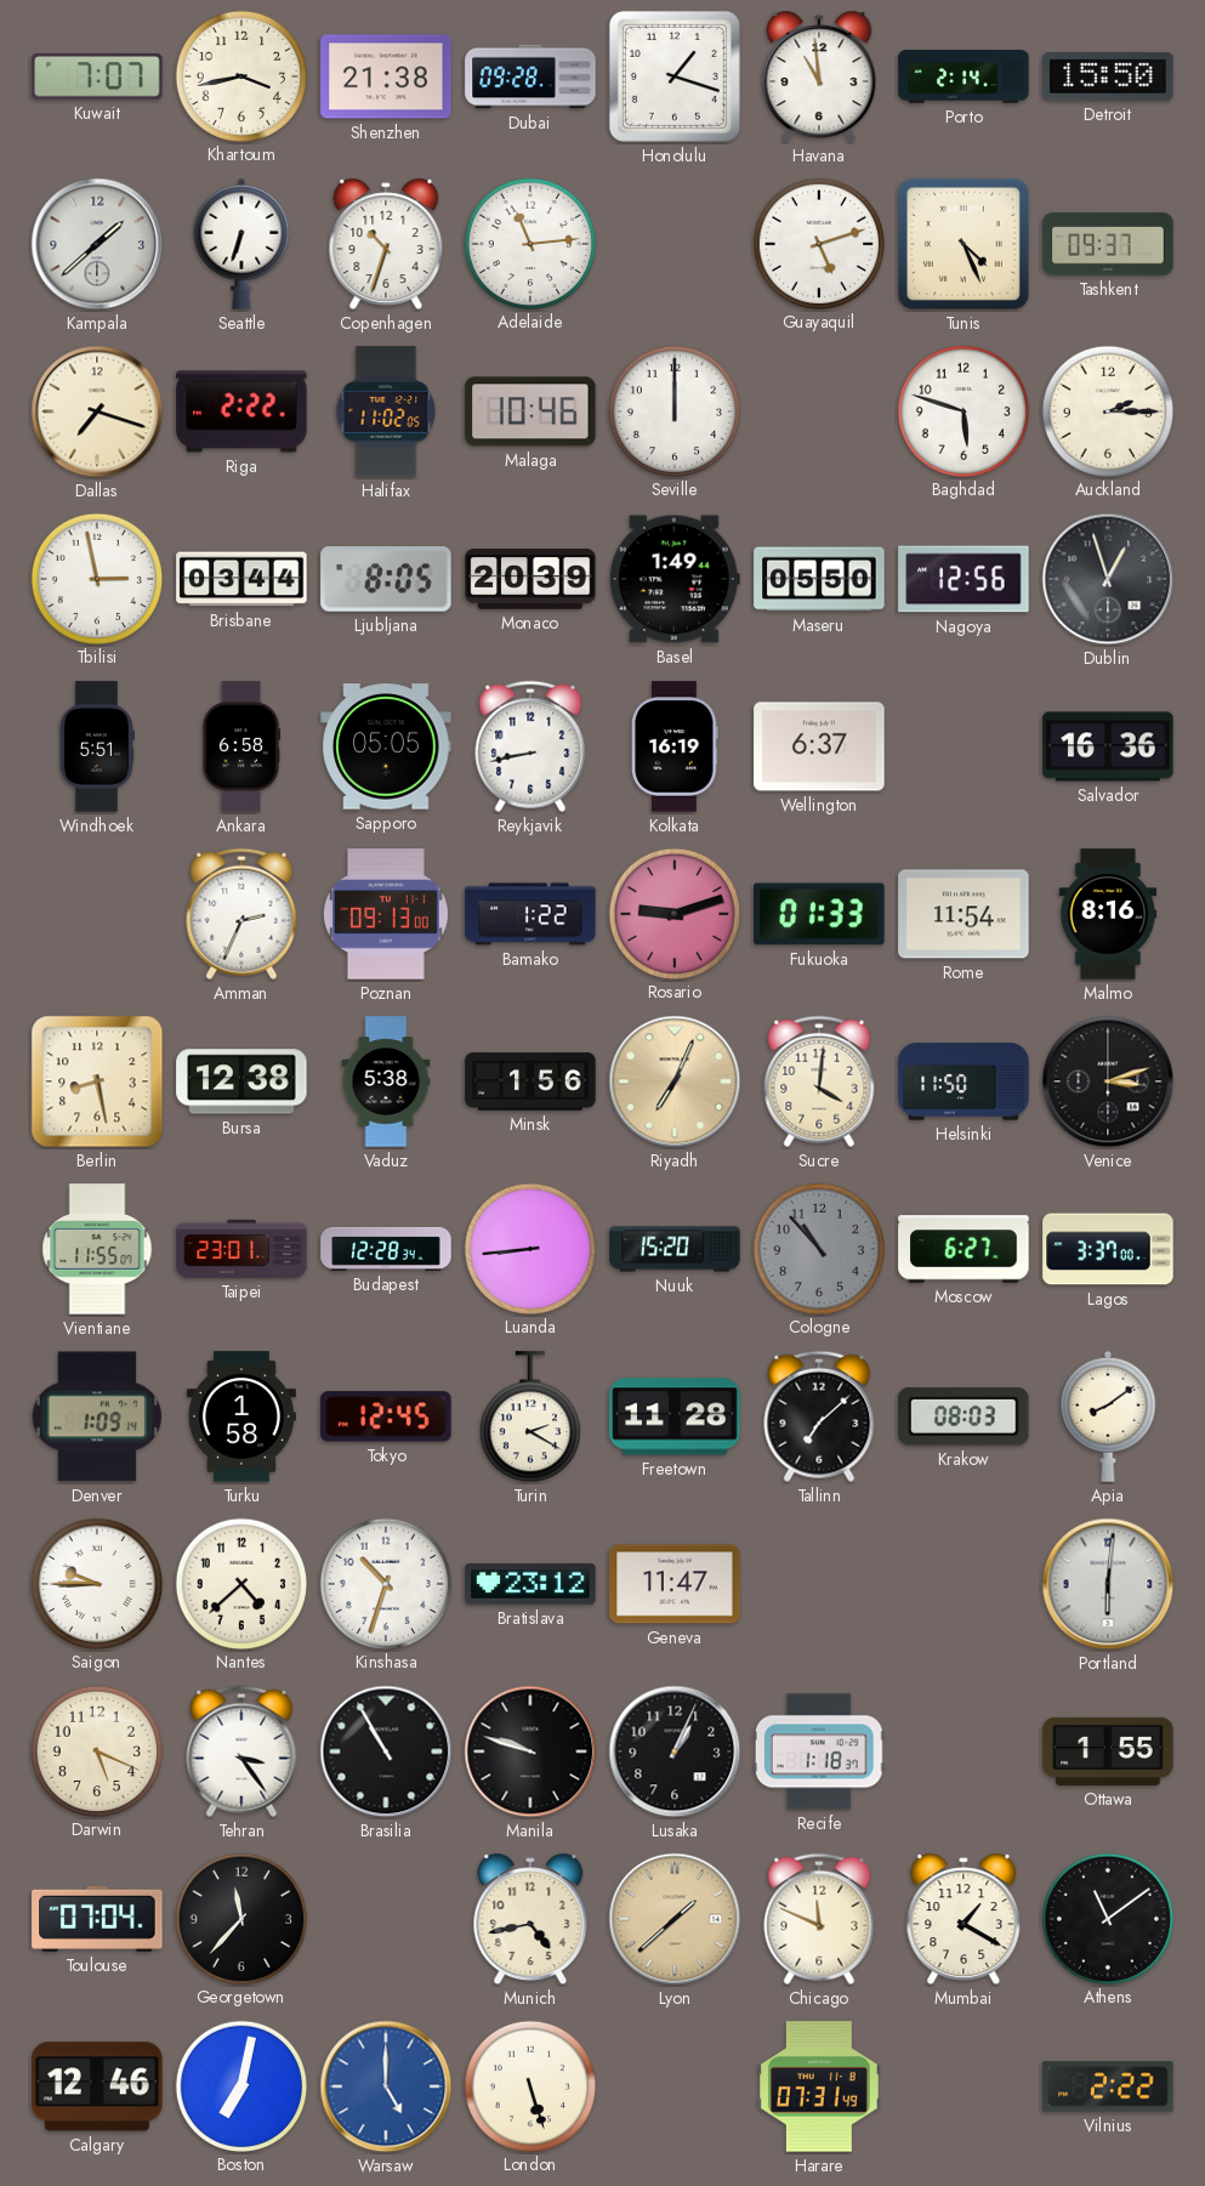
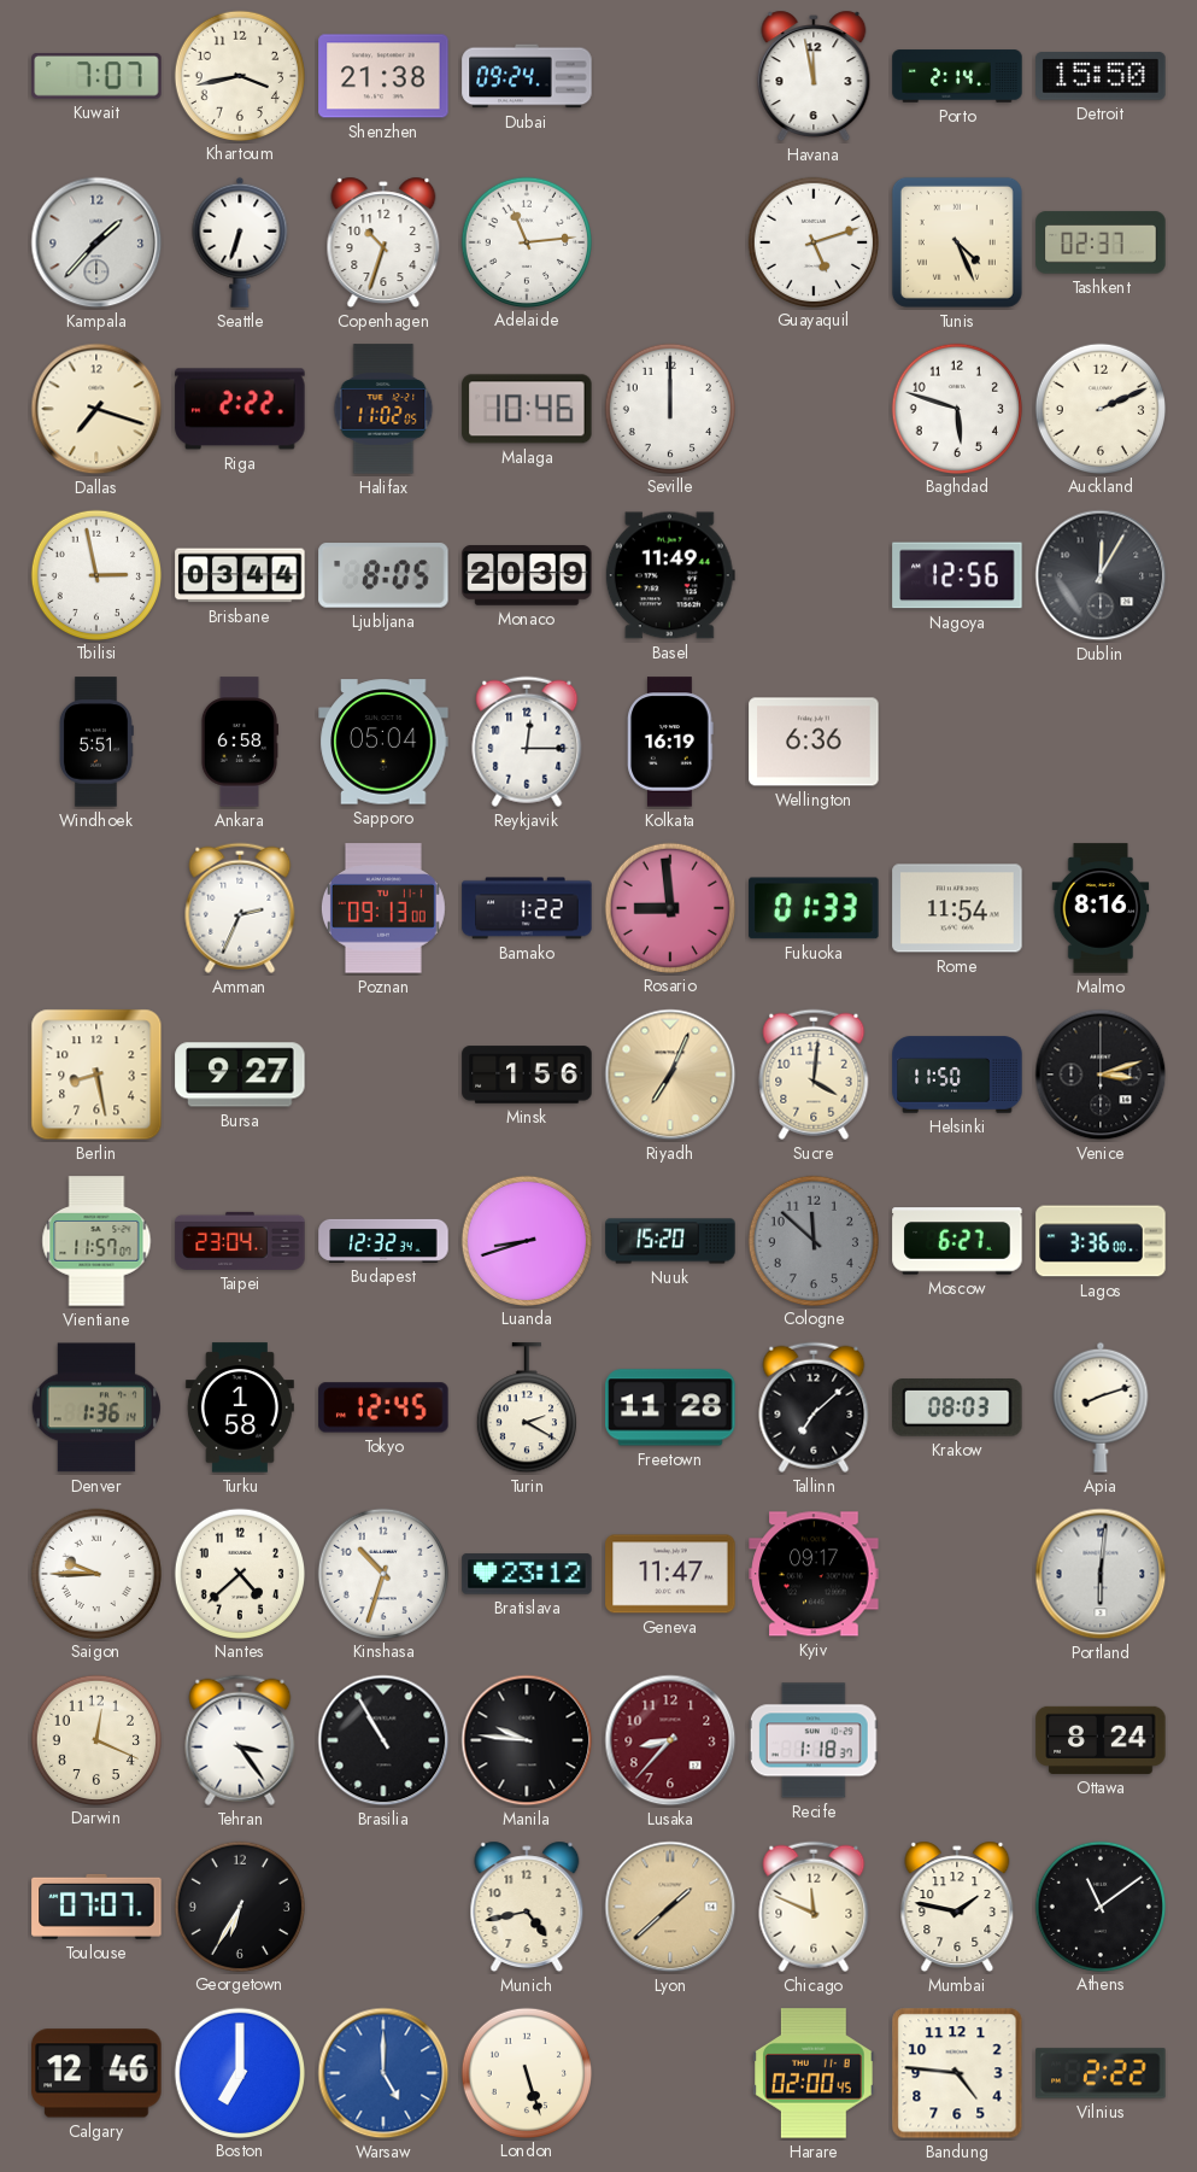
Dubai: 09:28 -> 09:24 (527, 76)
Honolulu: 1:18 -> none (675, 76)
Havana: 10:59 -> 11:58 (814, 76)
Kampala: 1:38 -> 1:37 (96, 242)
Tashkent: 09:37 -> 02:37 (1101, 242)
Auckland: 2:15 -> 2:11 (1099, 408)
Basel: 1:49 -> 11:49 (670, 575)
Maseru: 05:50 -> none (819, 579)
Dublin: 12:57 -> 12:05 (1101, 575)
Sapporo: 05:05 -> 05:04 (383, 742)
Reykjavik: 8:43 -> 12:15 (527, 742)
Wellington: 6:37 -> 6:36 (814, 742)
Salvador: 16:36 -> none (1108, 746)
Rosario: 9:12 -> 8:59 (669, 907)
Bursa: 12:38 -> 9:27 (240, 1075)
Vaduz: 5:38 -> none (386, 1081)
Vientiane: 11:55 -> 11:57 (96, 1241)
Taipei: 23:01 -> 23:04 (240, 1241)
Budapest: 12:28 -> 12:32 (383, 1241)
Luanda: 8:44 -> 8:42 (526, 1240)
Cologne: 10:53 -> 11:52 (812, 1240)
Lagos: 3:37 -> 3:36 (1101, 1241)
Denver: 1:09 -> 1:36 (96, 1407)
Apia: 8:09 -> 8:12 (1101, 1407)
Kyiv: none -> 09:17 (814, 1574)
Darwin: 5:19 -> 12:19 (95, 1739)
Manila: 9:48 -> 9:46 (527, 1740)
Lusaka: 1:04 -> 8:37 (670, 1740)
Lusaka dial: black -> burgundy (670, 1740)
Ottawa: 1:55 -> 8:24 (1101, 1740)
Toulouse: 07:04 -> 07:07 (96, 1907)
Georgetown: 11:37 -> 6:35 (239, 1905)
Mumbai: 1:20 -> 1:47 (957, 1907)
Boston: 7:02 -> 7:00 (239, 2072)
Harare: 07:31 -> 02:00 (815, 2073)
Bandung: none -> 4:46 (957, 2073)
